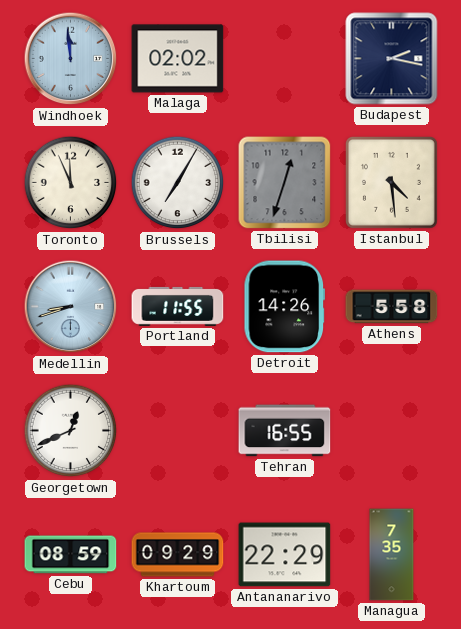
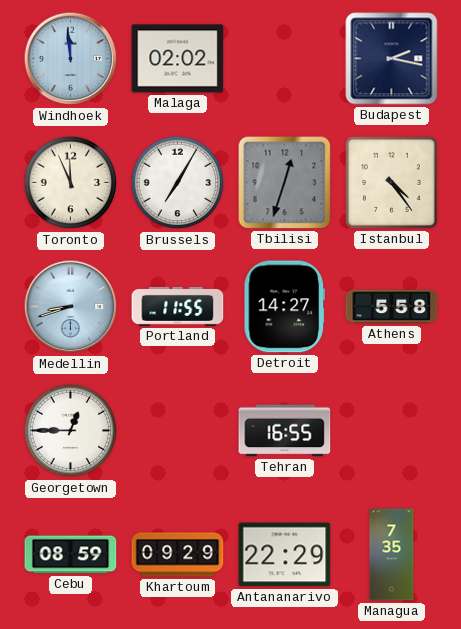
Istanbul: 4:29 -> 4:24 (391, 182)
Detroit: 14:26 -> 14:27 (284, 307)
Georgetown: 12:41 -> 12:45 (71, 431)
